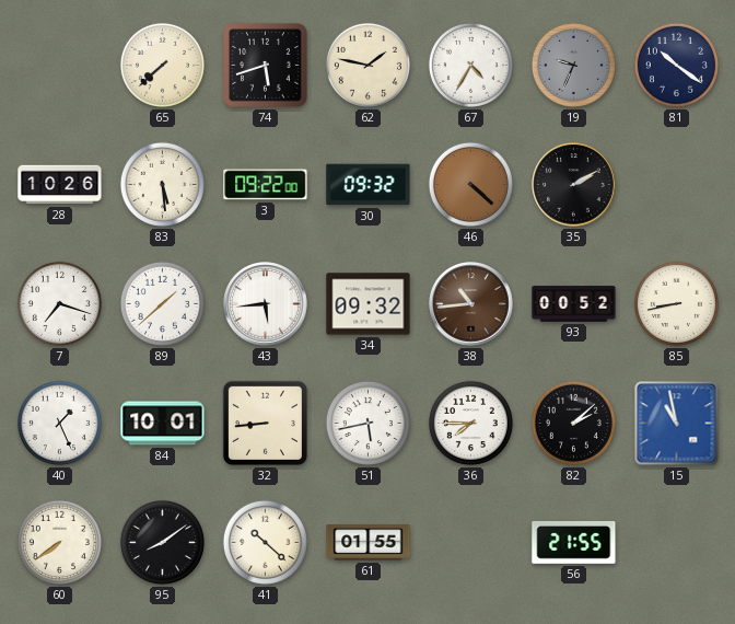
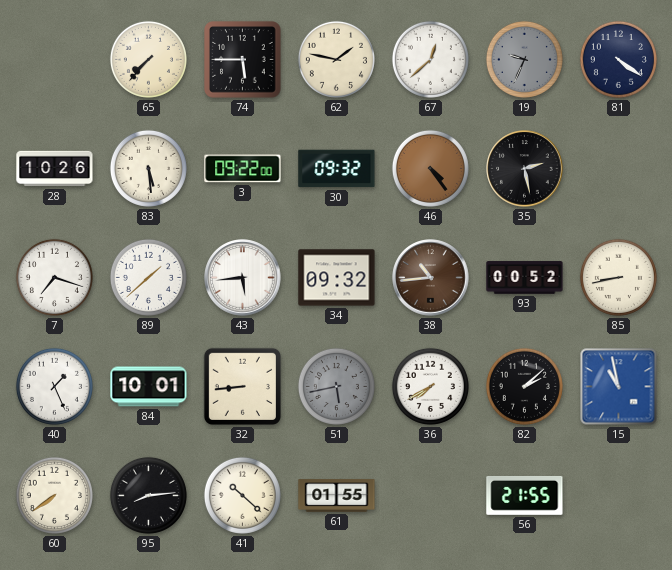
65: 7:38 -> 7:37 (148, 59)
74: 5:42 -> 5:45 (243, 60)
67: 4:35 -> 12:38 (430, 59)
81: 10:21 -> 4:21 (618, 59)
46: 4:22 -> 4:24 (430, 168)
35: 2:10 -> 2:28 (525, 169)
51 dial: white -> grey (336, 386)
36: 7:45 -> 7:40 (430, 386)
95: 8:09 -> 8:14 (148, 495)
